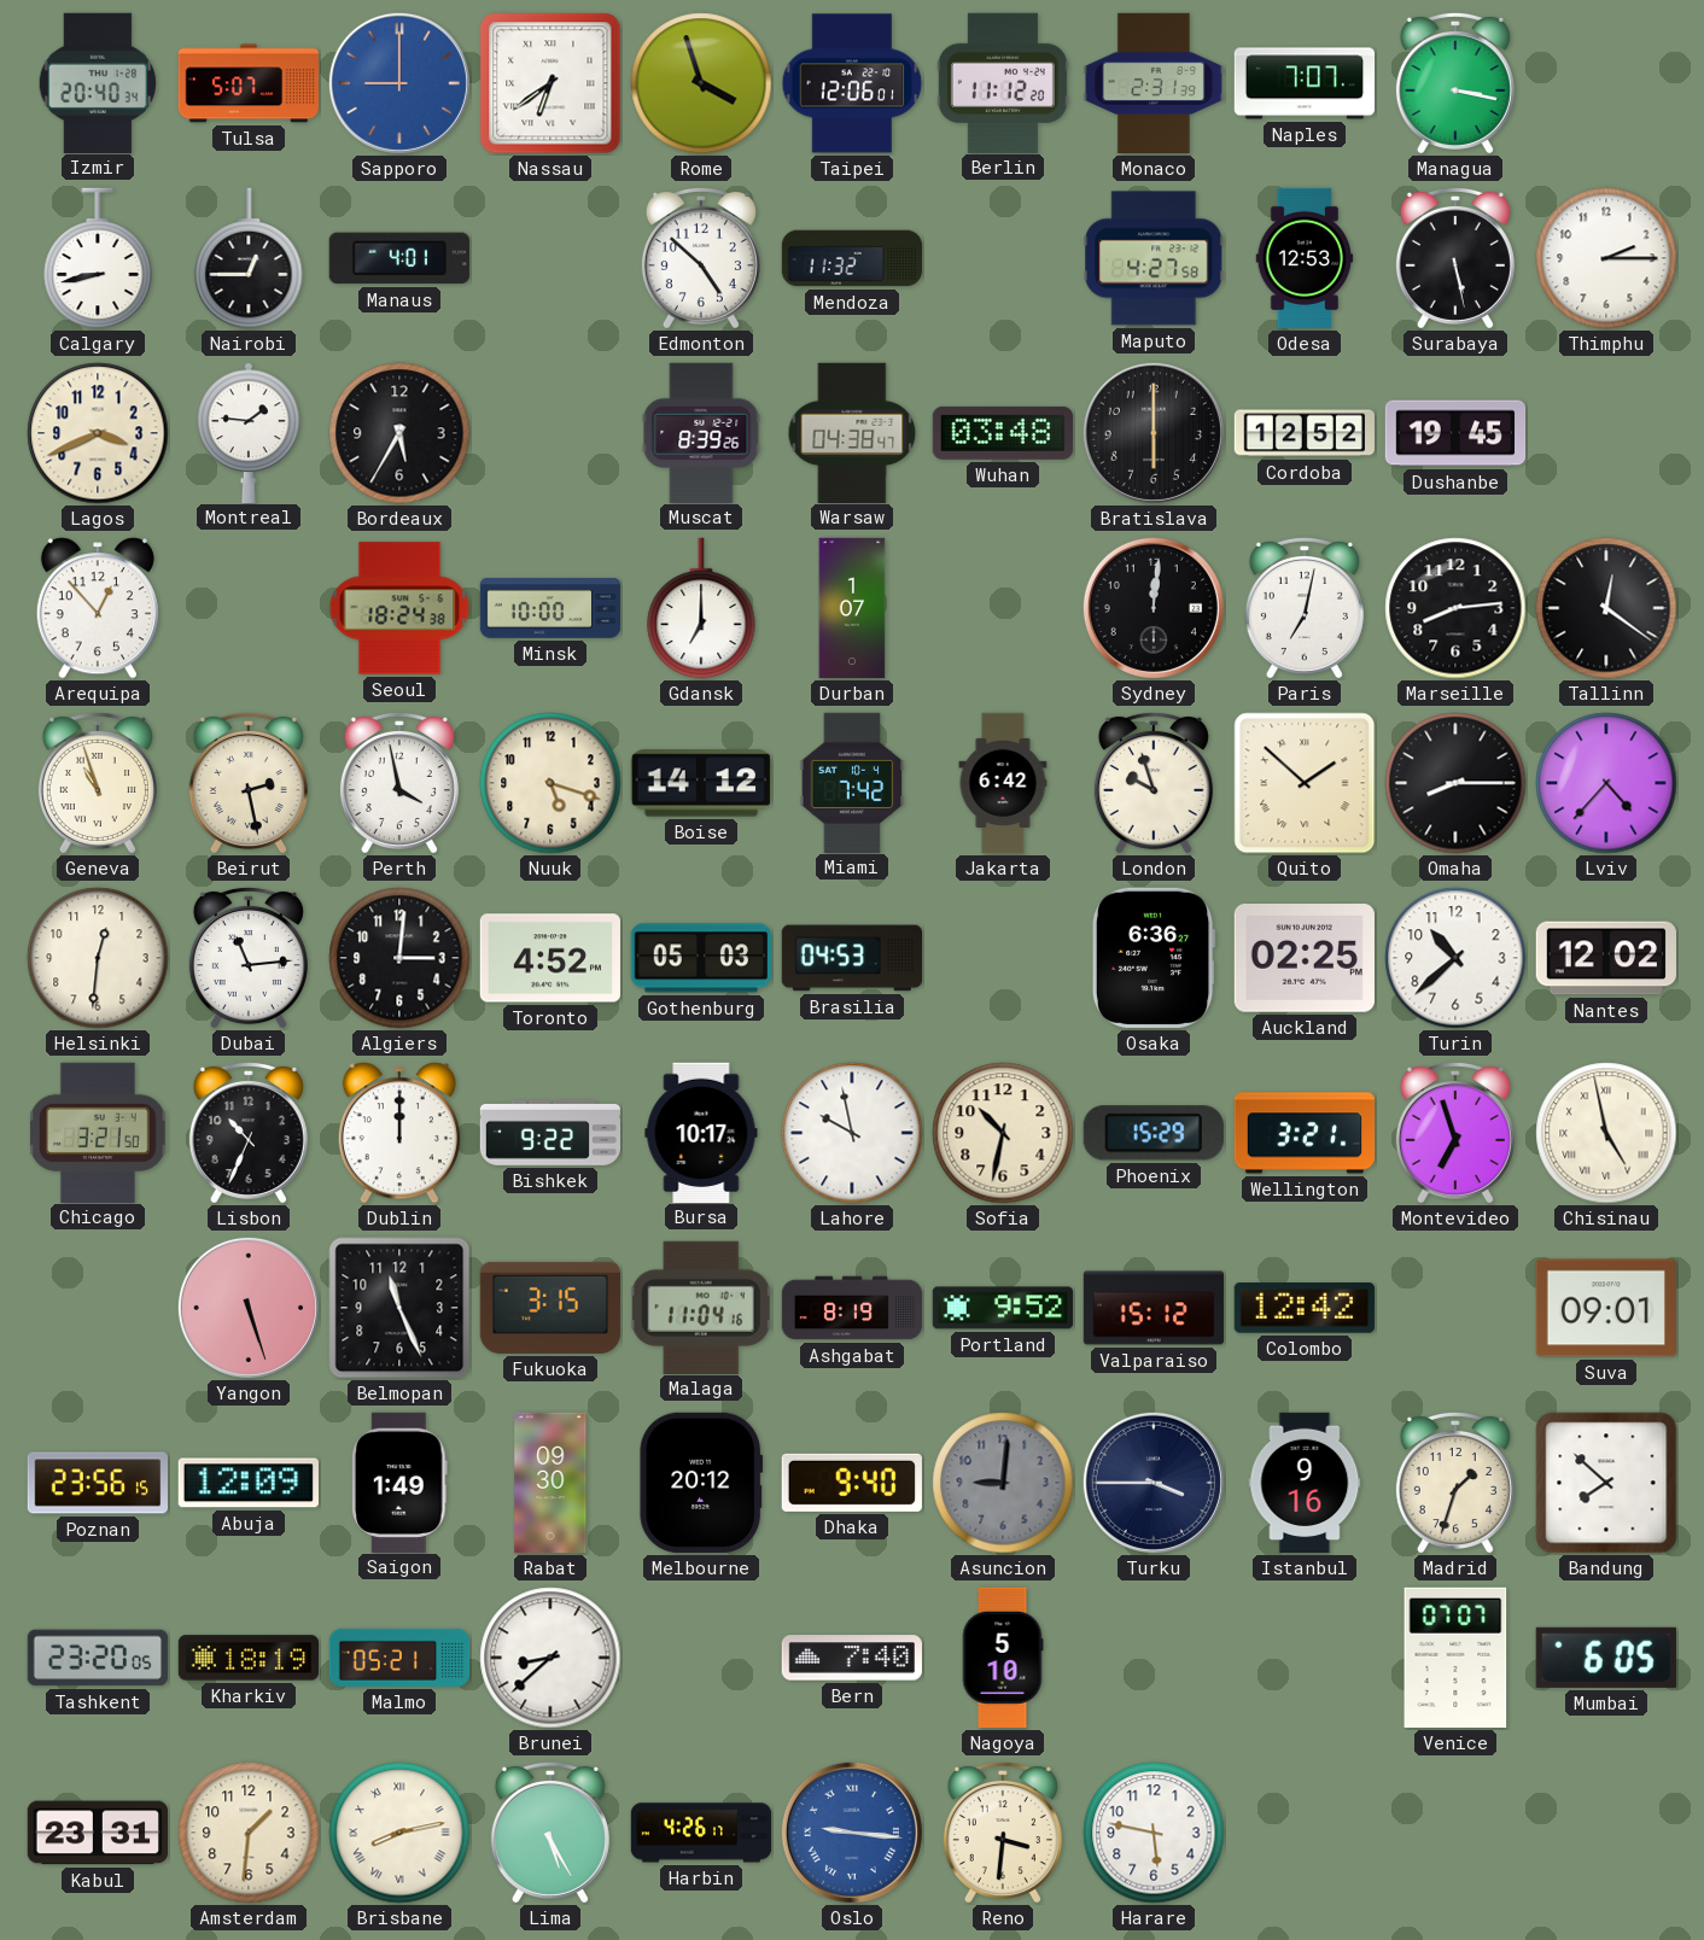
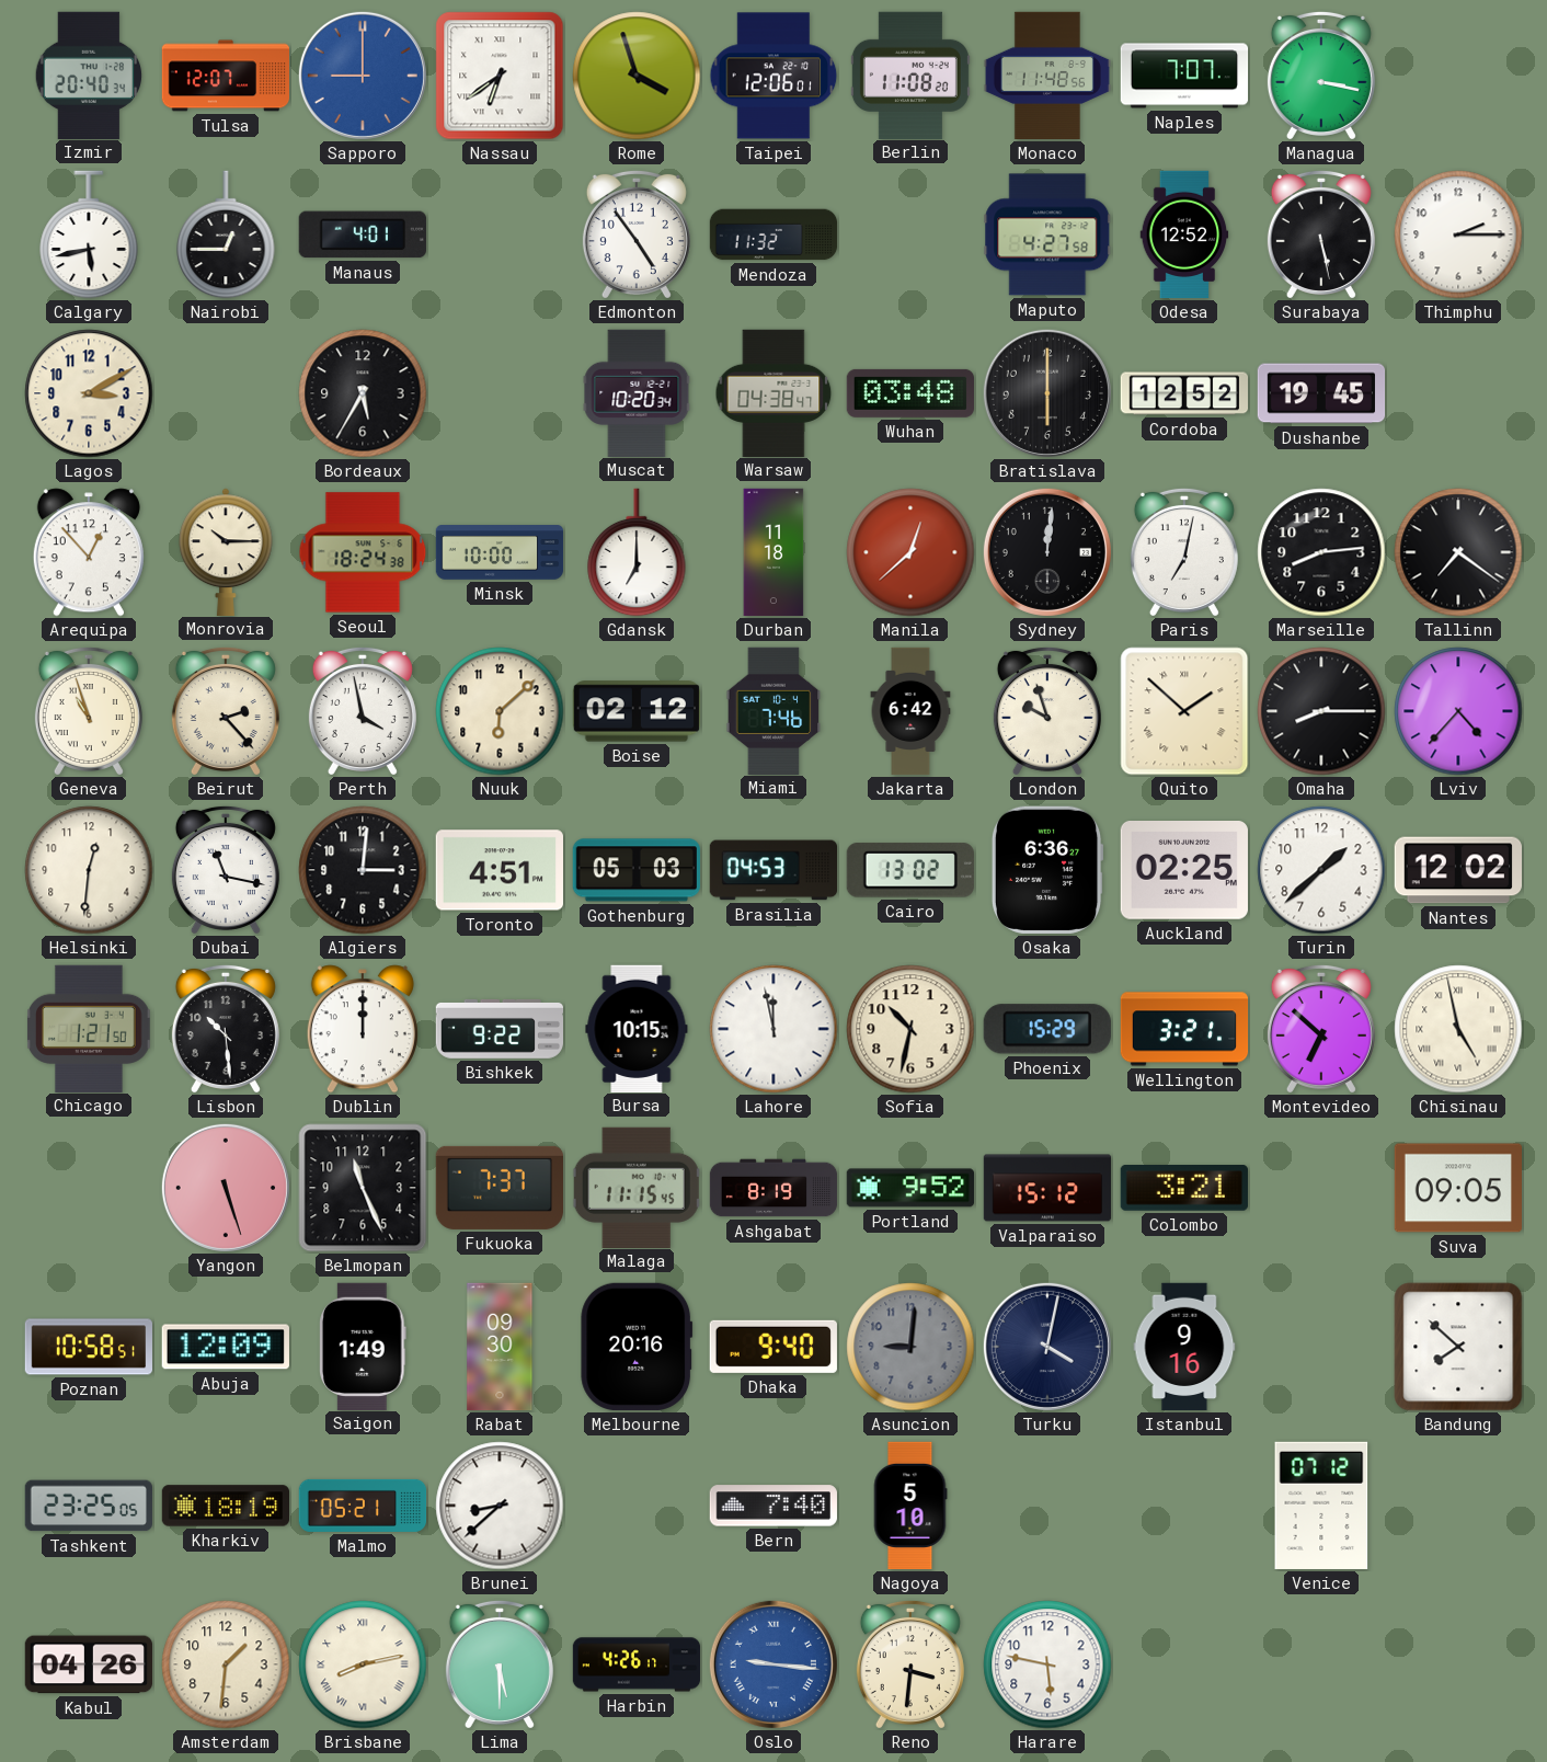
Tulsa: 5:07 -> 12:07 (226, 76)
Berlin: 11:12 -> 11:08 (910, 75)
Monaco: 2:31 -> 11:48 (1047, 76)
Calgary: 8:43 -> 5:43 (89, 234)
Edmonton: 4:52 -> 4:54 (637, 233)
Odesa: 12:53 -> 12:52 (1184, 234)
Lagos: 3:41 -> 3:10 (89, 393)
Montreal: 1:46 -> none (249, 432)
Muscat: 8:39 -> 10:20 (637, 392)
Monrovia: none -> 10:15 (226, 551)
Durban: 1:07 -> 11:18 (774, 552)
Manila: none -> 12:38 (910, 552)
Tallinn: 12:21 -> 7:21 (1458, 552)
Beirut: 2:28 -> 2:23 (226, 710)
Nuuk: 5:18 -> 6:08 (500, 711)
Boise: 14:12 -> 02:12 (637, 711)
Miami: 7:42 -> 7:46 (774, 710)
Dubai: 11:14 -> 11:17 (226, 869)
Toronto: 4:52 -> 4:51 (499, 870)
Cairo: none -> 13:02 (910, 870)
Turin: 10:38 -> 1:38 (1321, 870)
Chicago: 3:21 -> 1:21 (90, 1028)
Lisbon: 10:34 -> 10:29 (226, 1028)
Bursa: 10:17 -> 10:15 (637, 1028)
Lahore: 9:58 -> 11:58 (774, 1029)
Montevideo: 6:57 -> 6:52 (1321, 1028)
Fukuoka: 3:15 -> 7:37 (499, 1188)
Malaga: 11:04 -> 11:15 (637, 1187)
Colombo: 12:42 -> 3:21 (1184, 1189)
Suva: 09:01 -> 09:05 (1457, 1188)
Poznan: 23:56 -> 10:58 (88, 1347)
Melbourne: 20:12 -> 20:16 (637, 1347)
Turku: 3:45 -> 4:02 (1047, 1347)
Madrid: 1:33 -> none (1455, 1482)
Tashkent: 23:20 -> 23:25 (89, 1506)
Venice: 07:07 -> 07:12 (1321, 1506)
Mumbai: 6:05 -> none (1606, 1658)
Kabul: 23:31 -> 04:26 (88, 1664)
Lima: 5:25 -> 5:30 (500, 1663)
